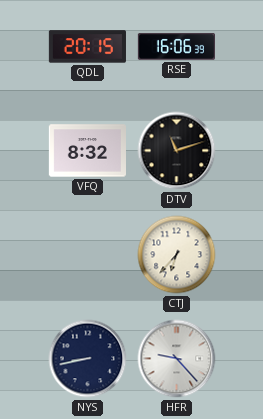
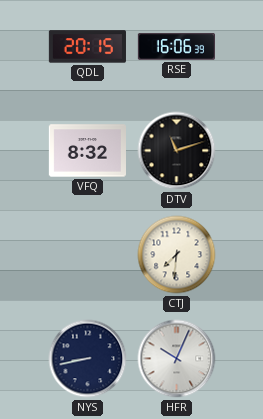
CTJ: 6:37 -> 7:31 (177, 255)
HFR: 9:23 -> 10:04 (177, 359)
